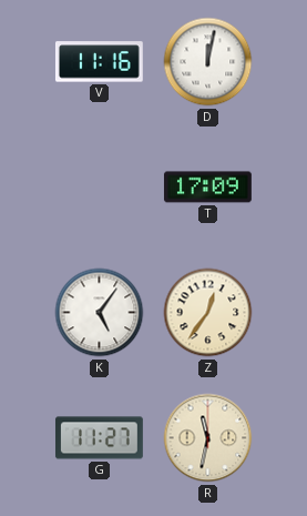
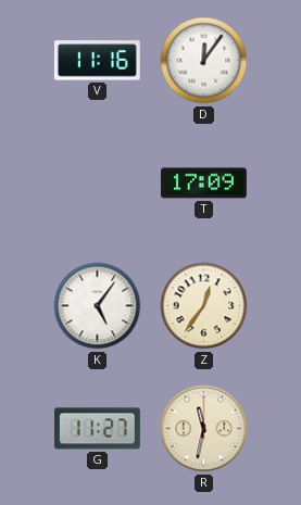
D: 12:02 -> 12:06 (204, 61)
